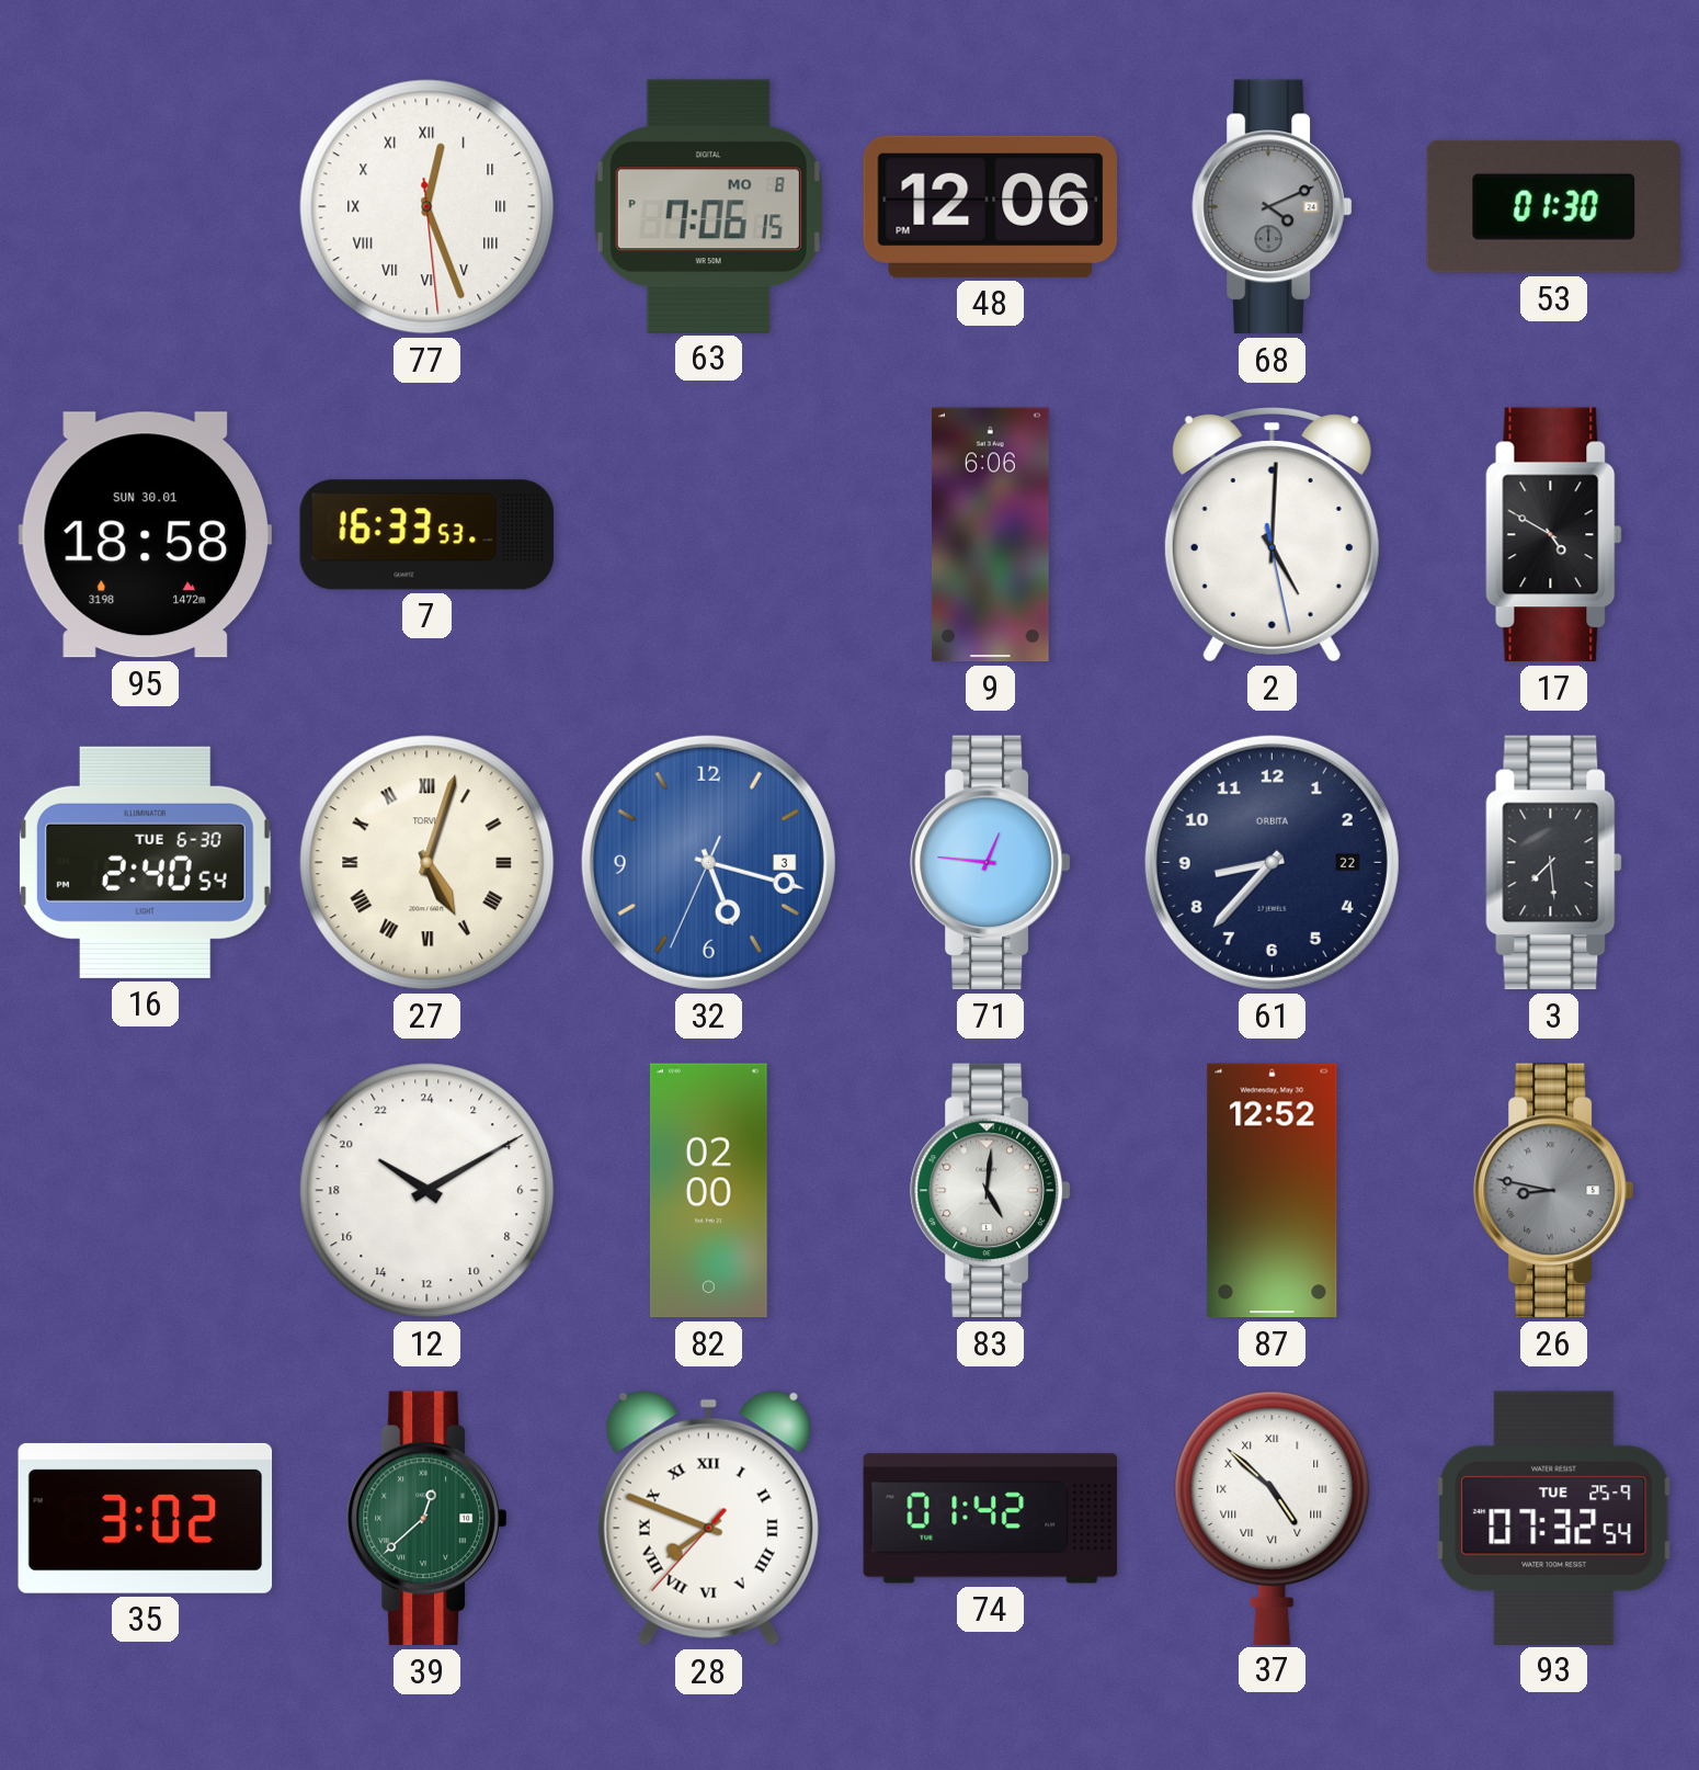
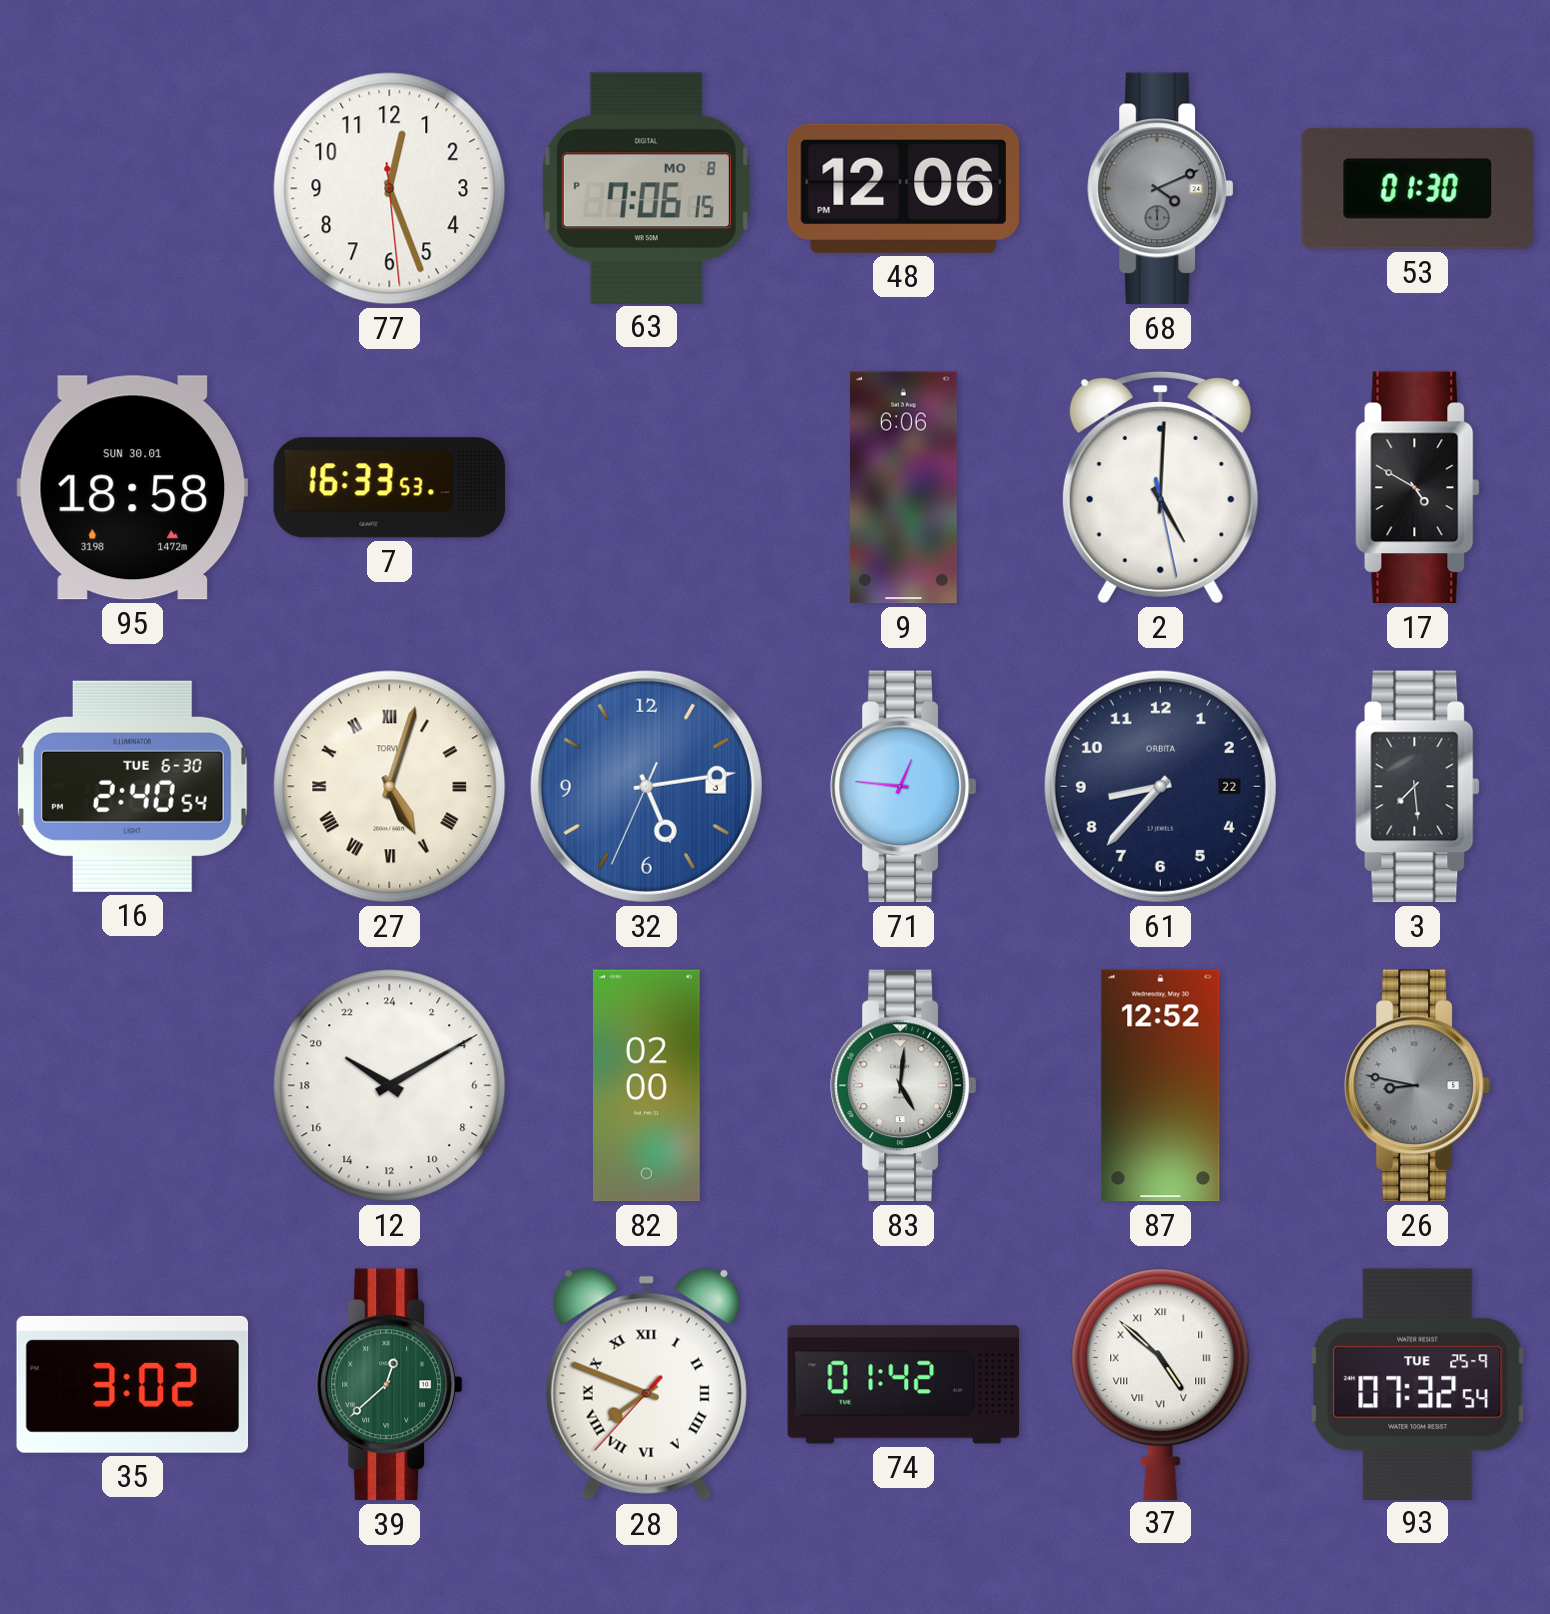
77 numerals: Roman -> Arabic (390, 189)
32: 5:17 -> 5:13 (646, 786)
